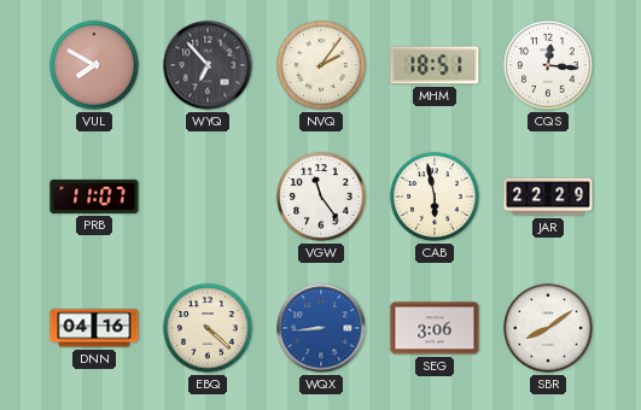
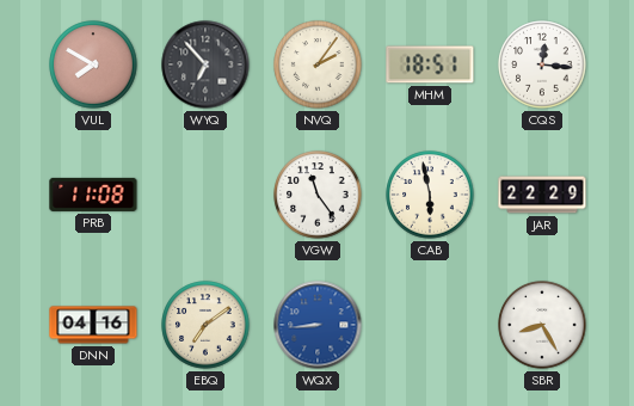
PRB: 11:07 -> 11:08 (93, 195)
EBQ: 4:22 -> 7:09 (205, 325)
SEG: 3:06 -> none (435, 328)
SBR: 8:09 -> 8:25 (542, 325)
